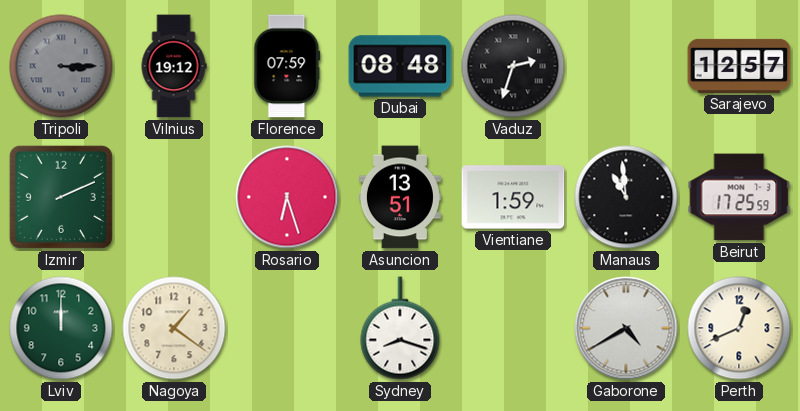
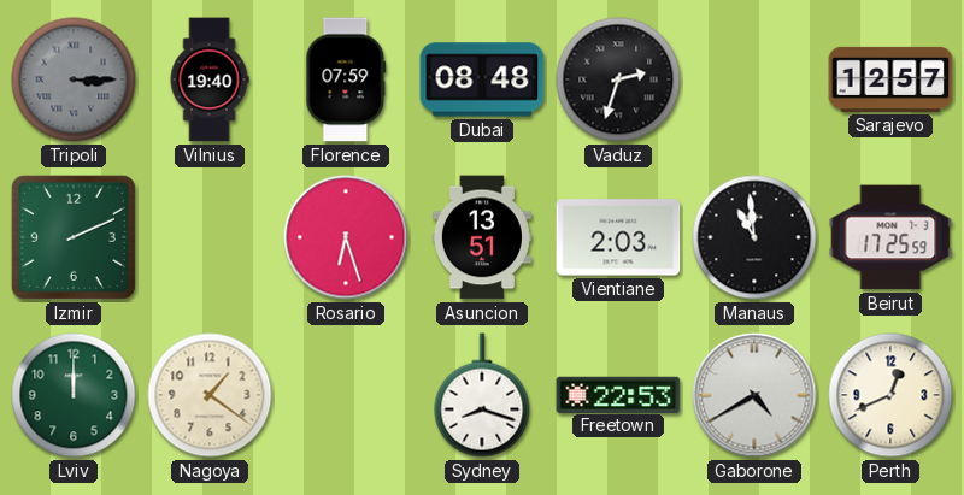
Vilnius: 19:12 -> 19:40 (210, 79)
Vientiane: 1:59 -> 2:03 (618, 237)
Freetown: none -> 22:53 (618, 394)
